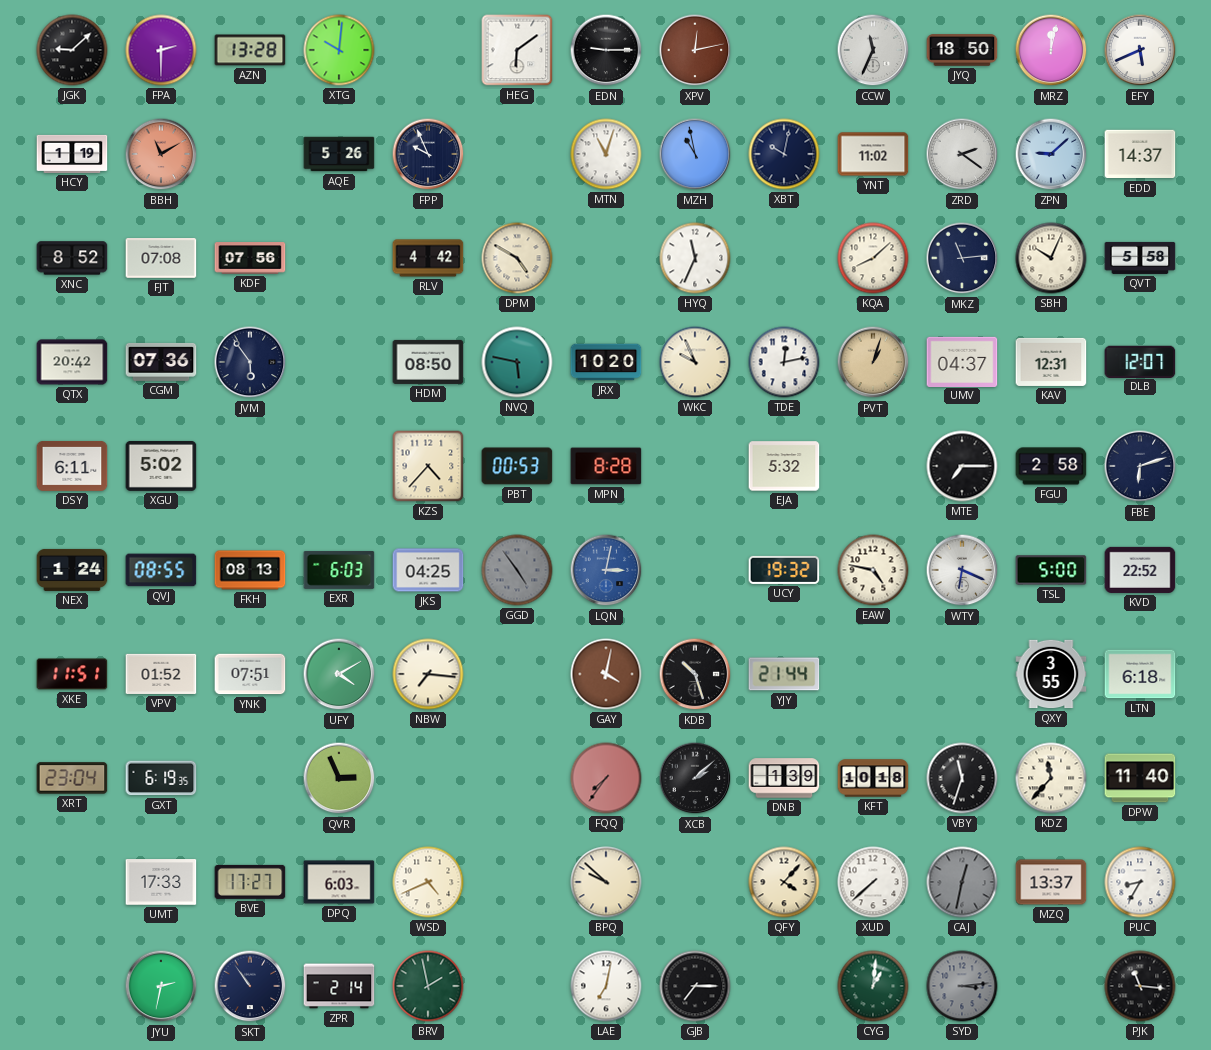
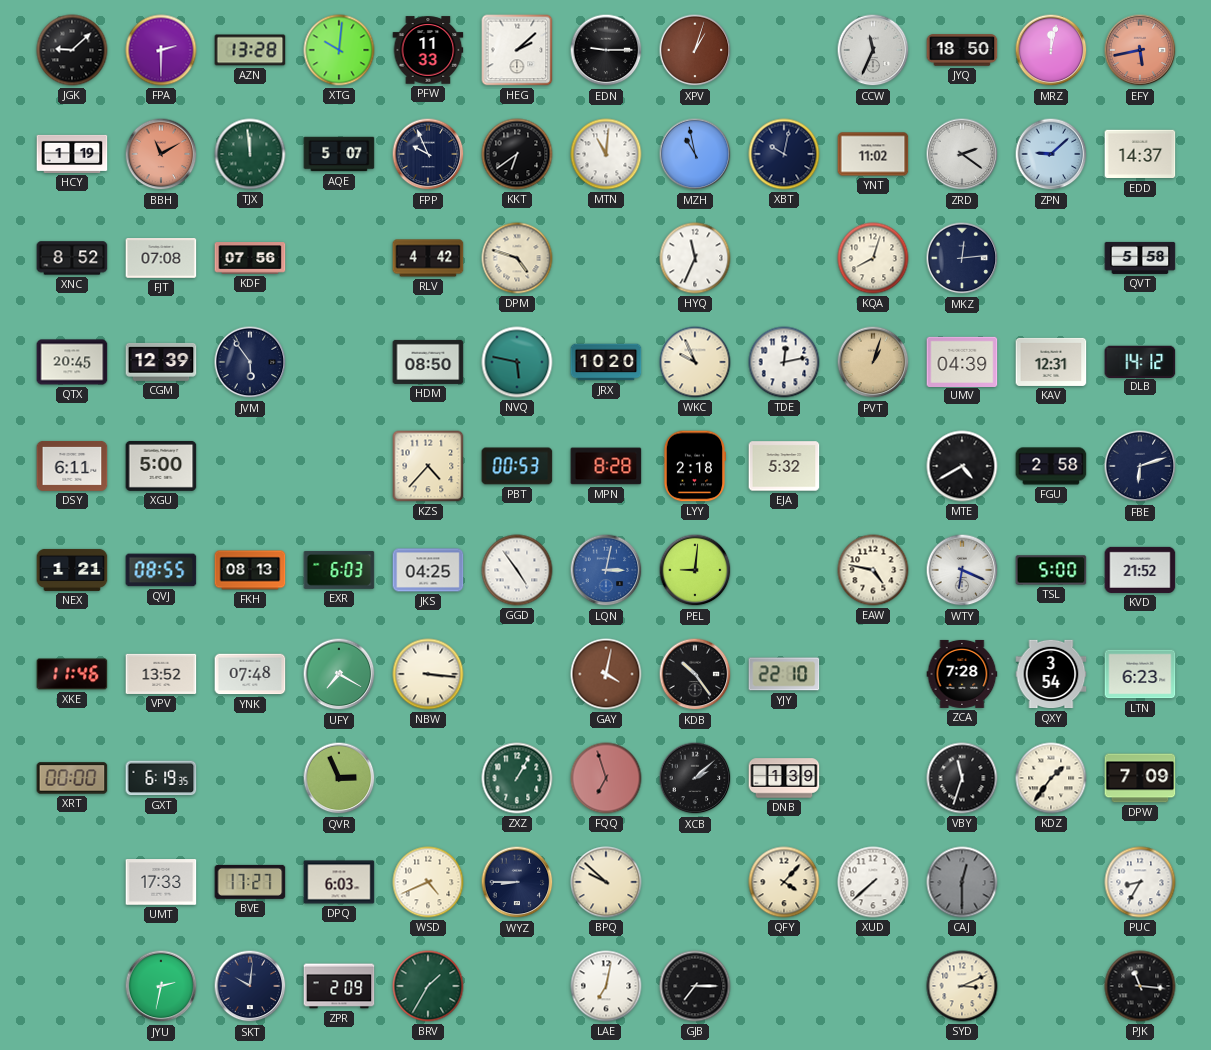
PFW: none -> 11:33 (428, 50)
HEG: 6:09 -> 2:08 (517, 50)
XPV: 12:13 -> 1:03 (695, 50)
EFY: 5:41 -> 5:43 (1140, 50)
EFY dial: white -> salmon (1140, 50)
TJX: none -> 11:59 (250, 154)
AQE: 5:26 -> 5:07 (339, 154)
KKT: none -> 6:39 (517, 154)
MTN: 11:03 -> 11:01 (606, 154)
DPM: 4:50 -> 4:48 (517, 258)
KQA: 8:08 -> 8:03 (873, 258)
MKZ: 11:14 -> 12:14 (962, 258)
SBH: 10:04 -> none (1051, 258)
QTX: 20:42 -> 20:45 (72, 362)
CGM: 07:36 -> 12:39 (161, 362)
UMV: 04:37 -> 04:39 (962, 361)
DLB: 12:07 -> 14:12 (1140, 361)
XGU: 5:02 -> 5:00 (161, 466)
LYY: none -> 2:18 (694, 466)
MTE: 7:15 -> 4:40 (962, 466)
NEX: 1:24 -> 1:21 (72, 570)
GGD dial: grey -> white (517, 570)
PEL: none -> 9:01 (695, 570)
UCY: 19:32 -> none (784, 570)
KVD: 22:52 -> 21:52 (1140, 570)
XKE: 11:51 -> 11:46 (72, 674)
VPV: 01:52 -> 13:52 (161, 674)
YNK: 07:51 -> 07:48 (250, 674)
UFY: 4:10 -> 7:20 (339, 674)
NBW: 7:16 -> 3:16 (428, 674)
KDB: 10:27 -> 10:24 (695, 674)
YJY: 21:44 -> 22:10 (784, 674)
ZCA: none -> 7:28 (962, 674)
QXY: 3:55 -> 3:54 (1051, 674)
LTN: 6:18 -> 6:23 (1140, 674)
XRT: 23:04 -> 00:00 (72, 778)
ZXZ: none -> 1:05 (517, 778)
FQQ: 7:36 -> 6:57 (606, 778)
KFT: 10:18 -> none (873, 778)
KDZ: 11:37 -> 1:36 (1051, 778)
DPW: 11:40 -> 7:09 (1140, 778)
WYZ: none -> 8:45 (517, 882)
CAJ: 12:32 -> 12:30 (962, 882)
MZQ: 13:37 -> none (1051, 882)
SKT: 10:54 -> 10:01 (250, 986)
ZPR: 2:14 -> 2:09 (339, 986)
BRV: 1:58 -> 1:35 (428, 986)
CYG: 1:01 -> none (873, 986)
SYD: 3:14 -> 3:11 (962, 986)
SYD dial: grey -> cream (962, 986)
